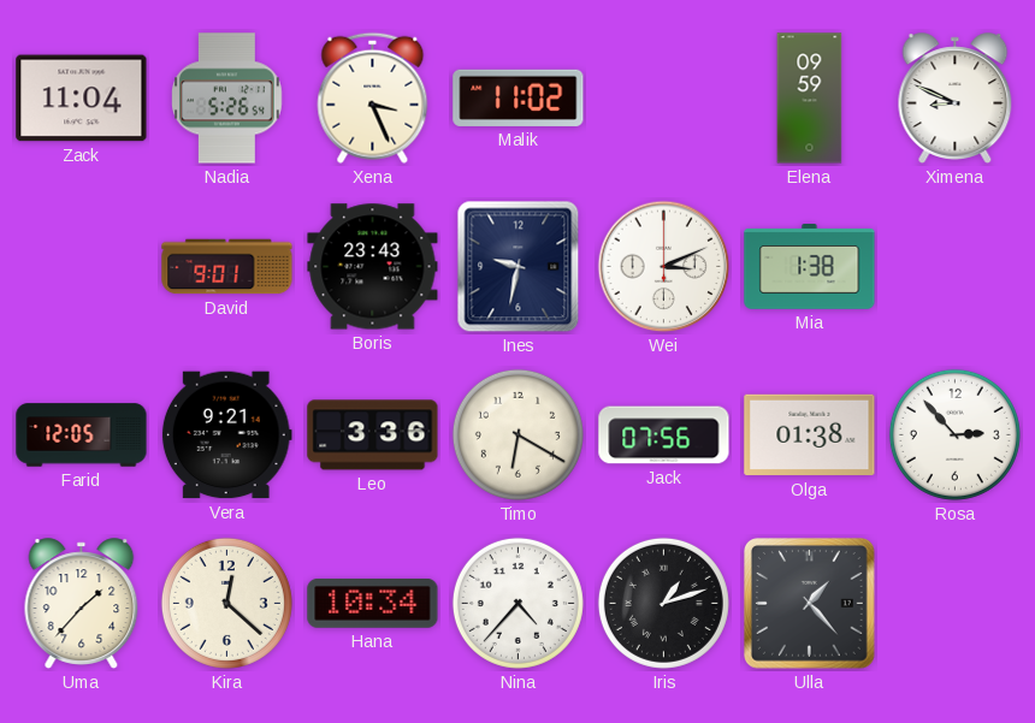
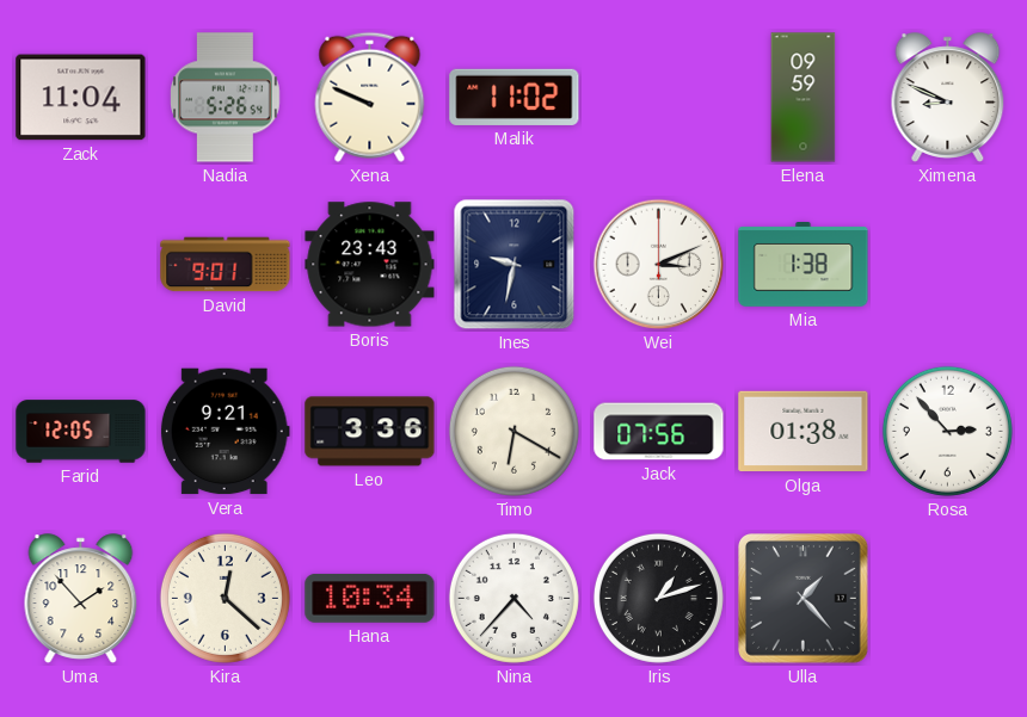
Xena: 3:26 -> 9:49 (370, 97)
Uma: 1:37 -> 1:53 (81, 599)
